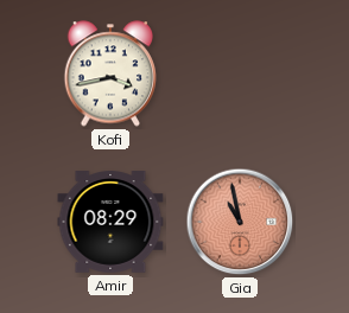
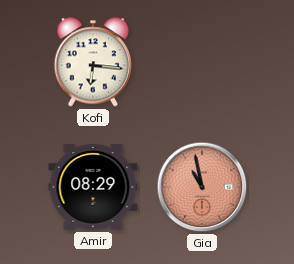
Kofi: 3:43 -> 6:16 (93, 62)
